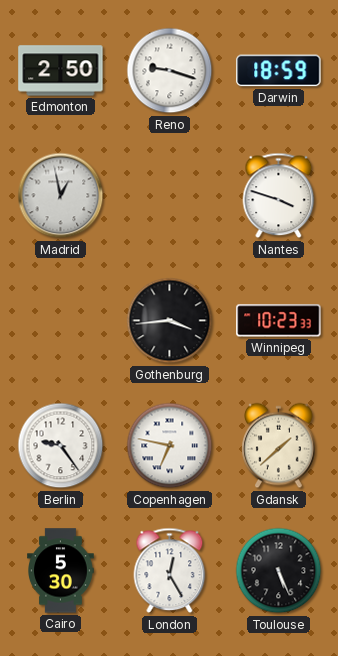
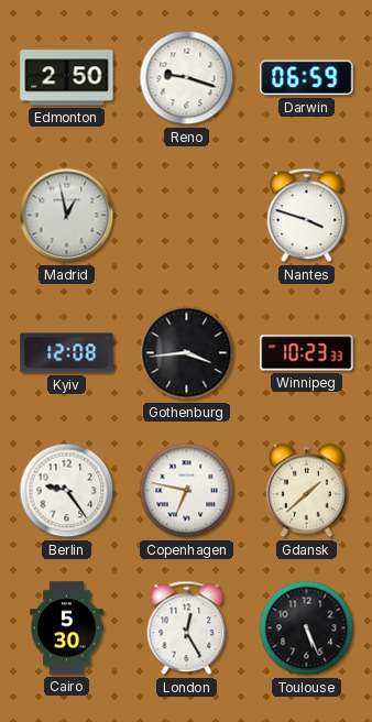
Darwin: 18:59 -> 06:59 (307, 78)
Kyiv: none -> 12:08 (67, 353)
